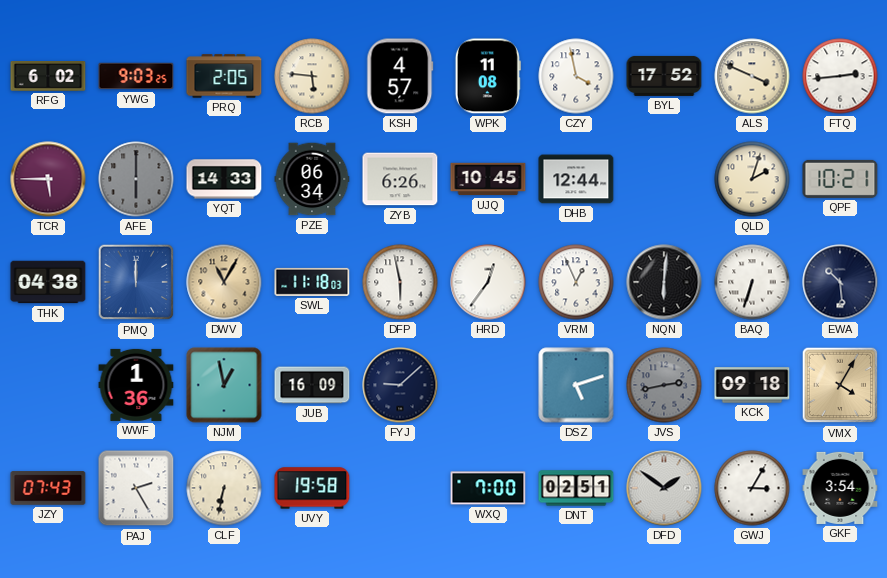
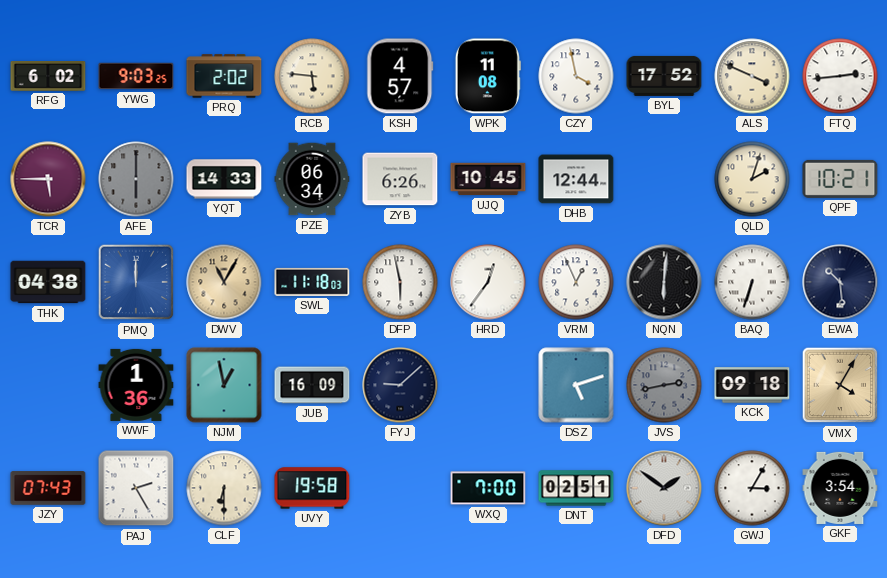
PRQ: 2:05 -> 2:02 (224, 76)
CLF: 6:32 -> 6:30 (224, 488)
